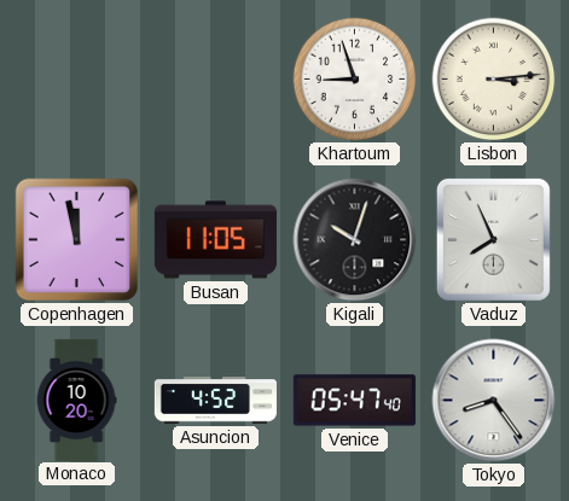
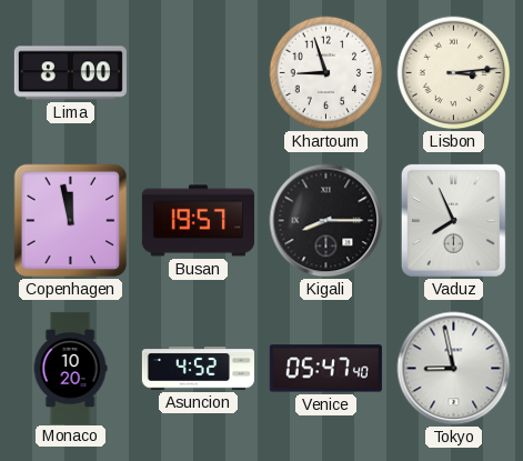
Lima: none -> 8:00 (70, 73)
Busan: 11:05 -> 19:57 (198, 221)
Kigali: 10:03 -> 8:15 (326, 221)
Tokyo: 8:24 -> 8:58 (454, 369)
